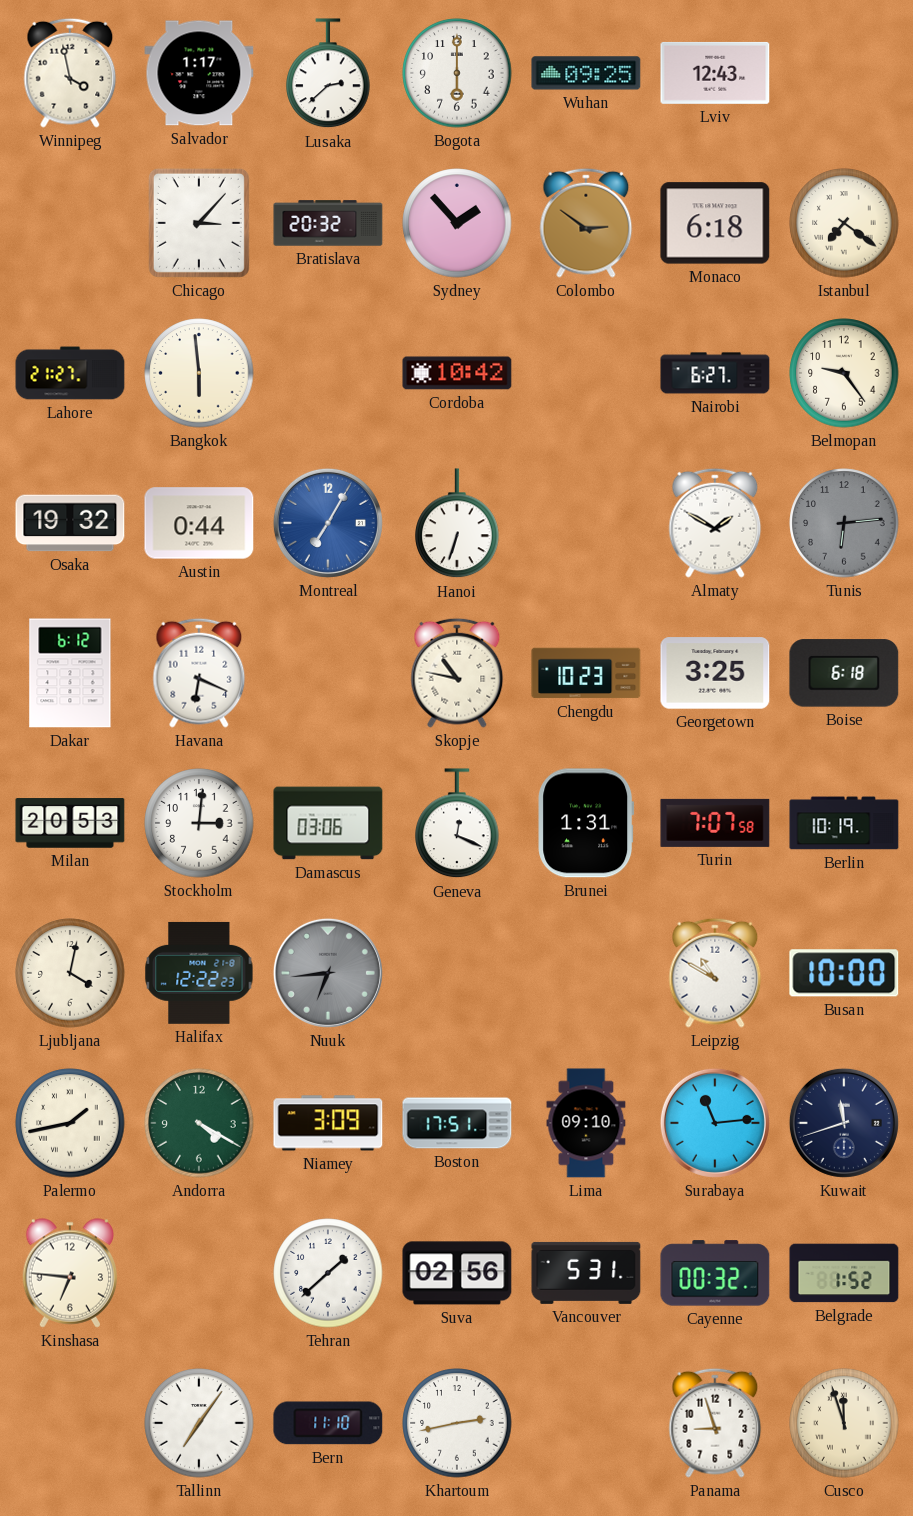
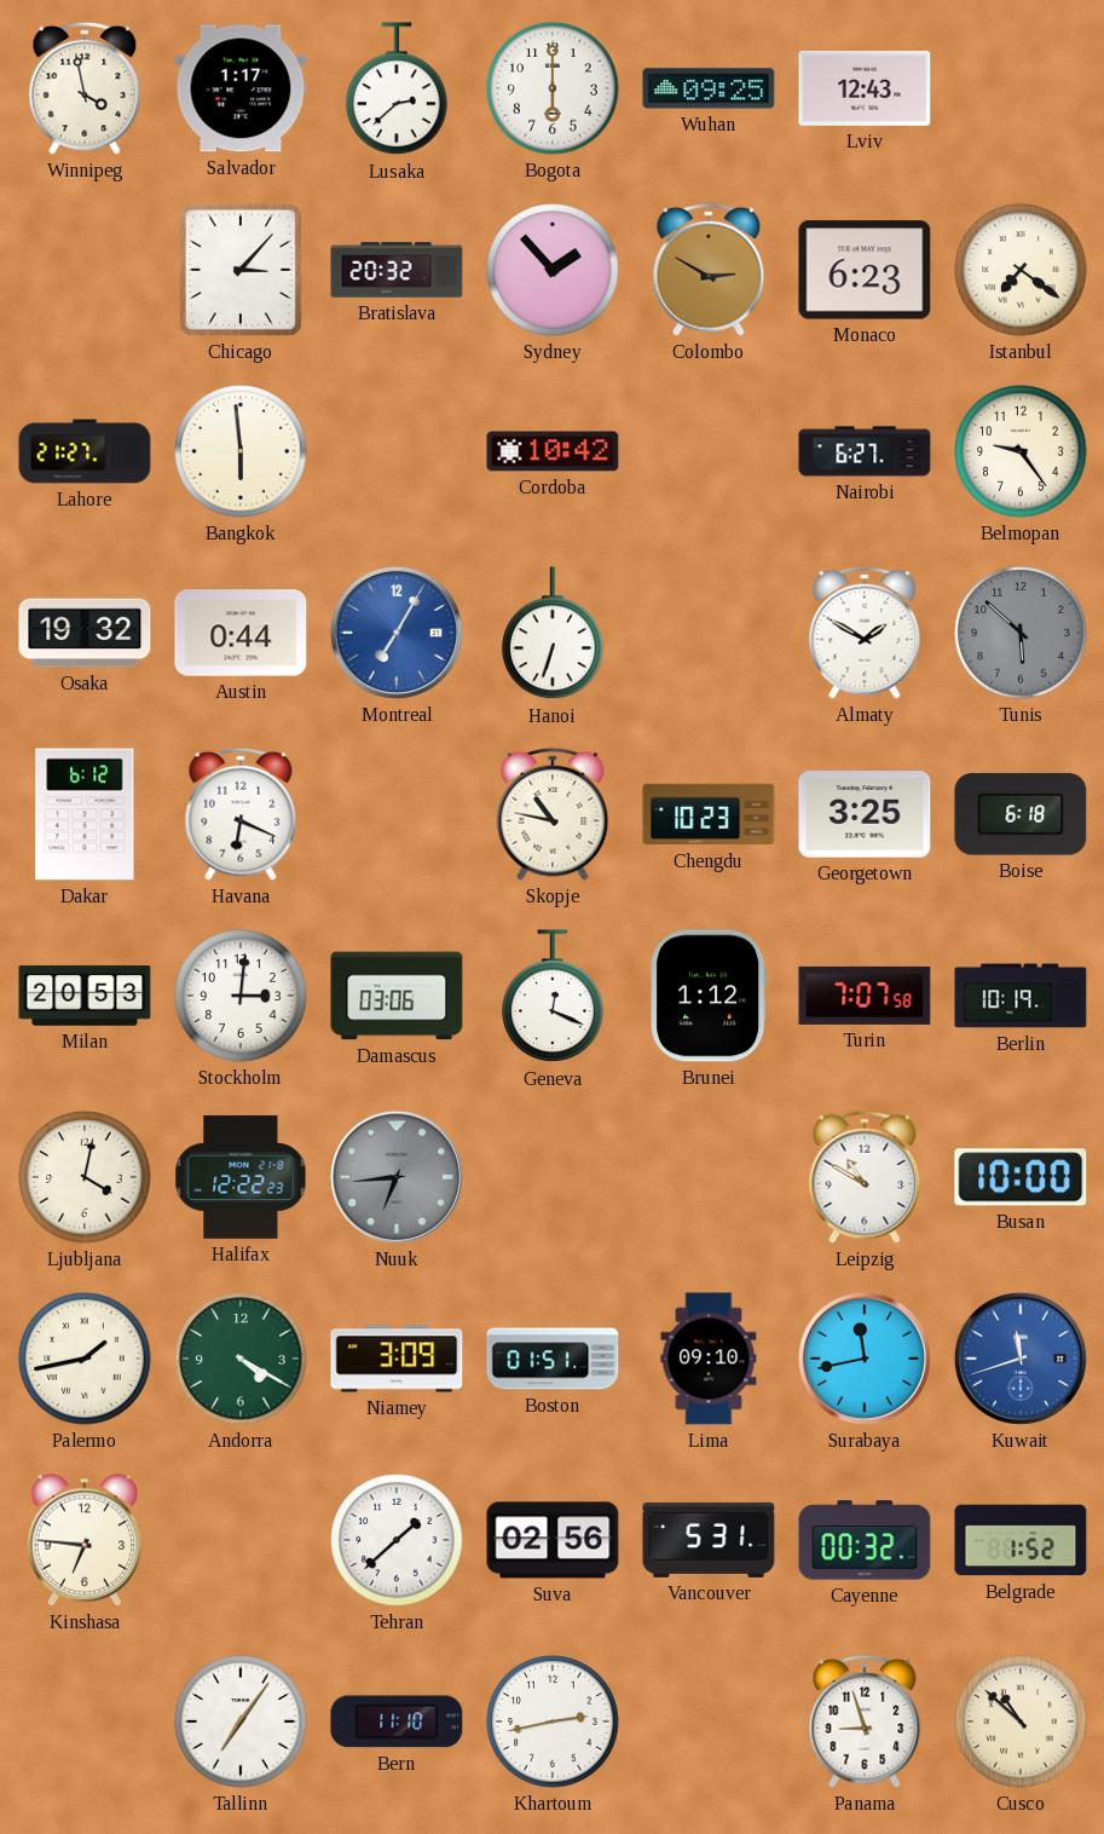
Colombo: 2:51 -> 2:50 (709, 270)
Monaco: 6:18 -> 6:23 (865, 270)
Tunis: 6:14 -> 5:52 (1021, 633)
Brunei: 1:31 -> 1:12 (709, 996)
Boston: 17:51 -> 01:51 (553, 1359)
Surabaya: 11:14 -> 11:43 (865, 1359)
Kuwait dial: navy -> blue (1021, 1359)
Cusco: 11:57 -> 10:52 (1021, 1721)
